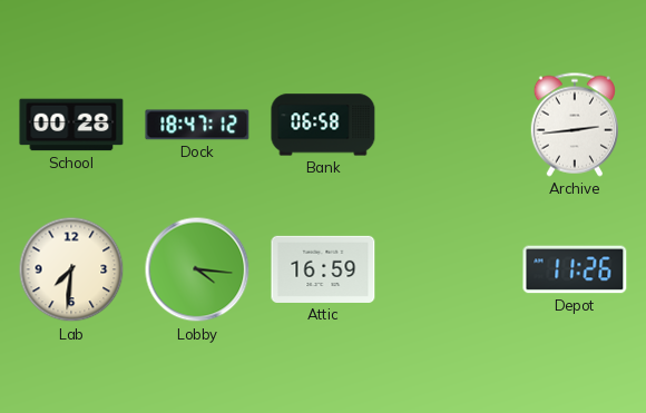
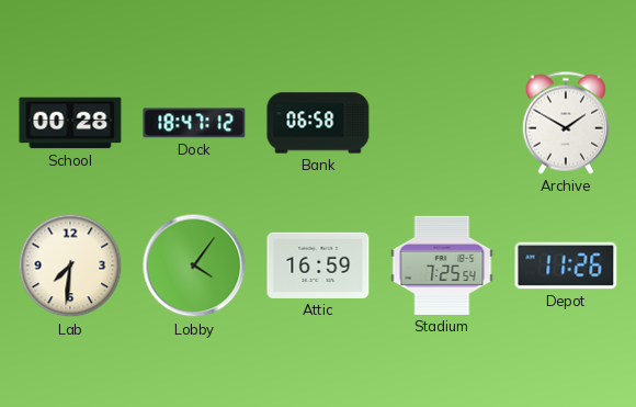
Archive: 2:44 -> 1:50 (566, 123)
Lobby: 4:16 -> 4:06 (194, 265)
Stadium: none -> 7:25 (442, 265)
